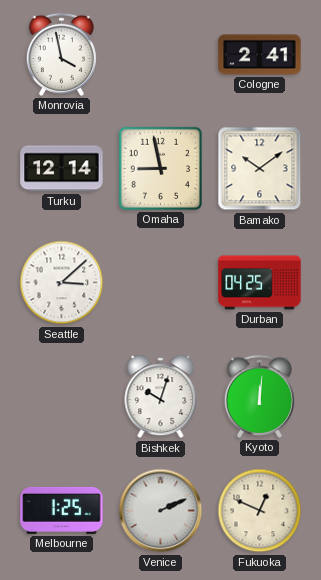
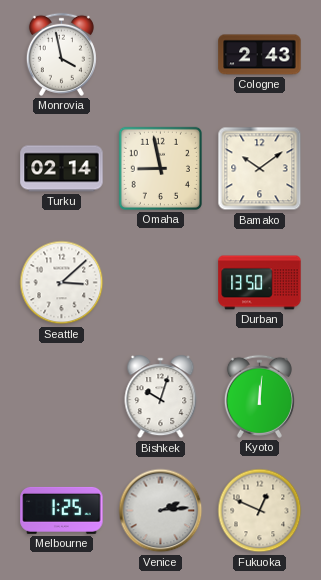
Cologne: 2:41 -> 2:43 (260, 55)
Turku: 12:14 -> 02:14 (62, 169)
Durban: 04:25 -> 13:50 (260, 283)
Venice: 2:11 -> 2:14 (161, 511)
